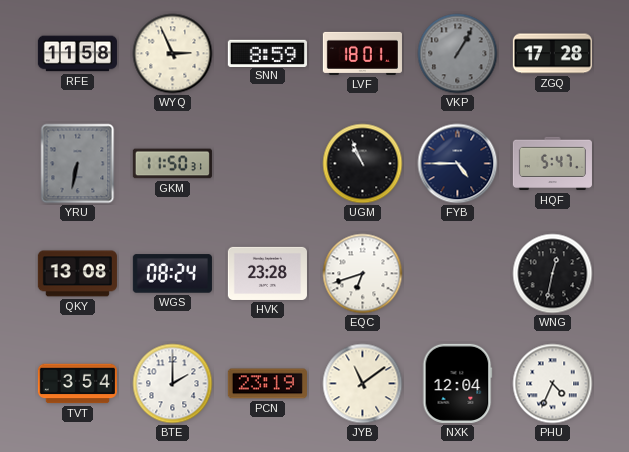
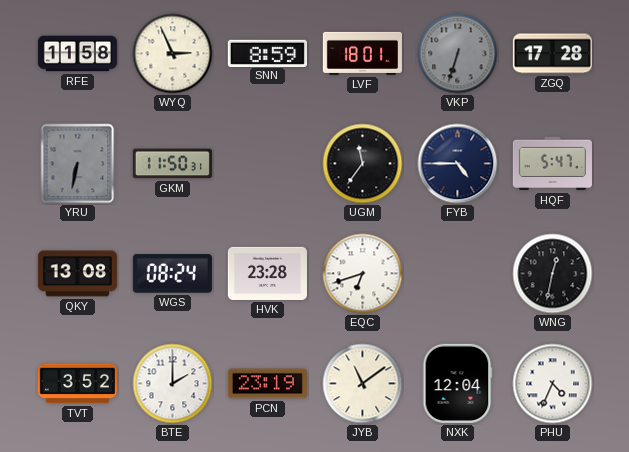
VKP: 1:05 -> 6:33 (458, 54)
UGM: 10:56 -> 11:36 (363, 164)
TVT: 3:54 -> 3:52 (77, 384)
